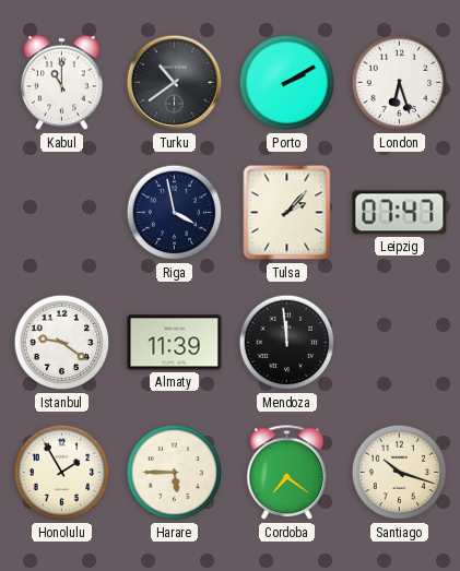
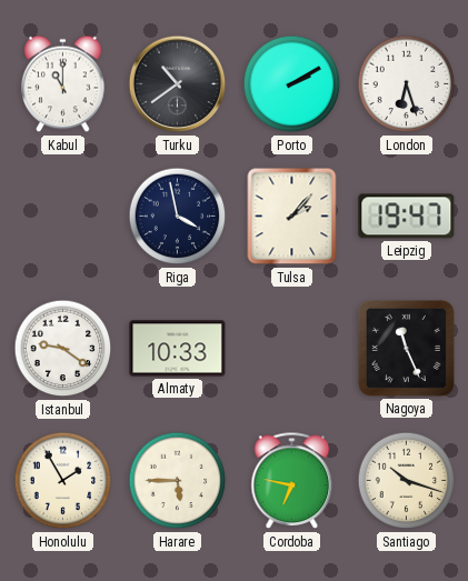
Leipzig: 07:47 -> 19:47 (407, 217)
Almaty: 11:39 -> 10:33 (178, 349)
Mendoza: 11:59 -> none (287, 343)
Nagoya: none -> 11:26 (406, 348)
Cordoba: 7:21 -> 6:47 (292, 481)
